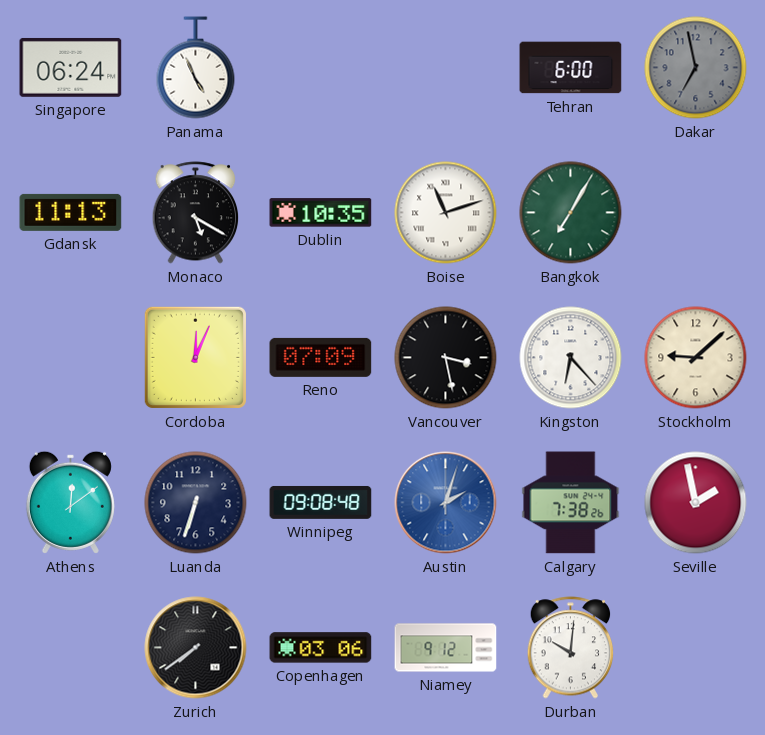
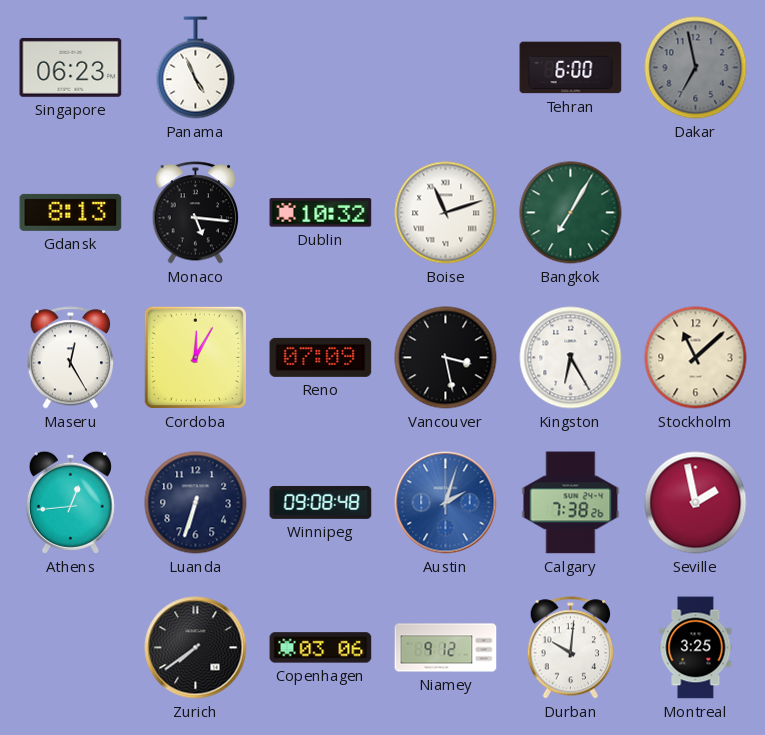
Singapore: 06:24 -> 06:23 (71, 67)
Gdansk: 11:13 -> 8:13 (71, 212)
Monaco: 5:20 -> 5:16 (196, 213)
Dublin: 10:35 -> 10:32 (321, 213)
Maseru: none -> 12:25 (71, 358)
Cordoba: 12:04 -> 12:05 (195, 357)
Kingston: 6:23 -> 6:25 (571, 358)
Stockholm: 9:08 -> 11:08 (696, 358)
Athens: 12:09 -> 12:44 (70, 502)
Montreal: none -> 3:25 (696, 648)
